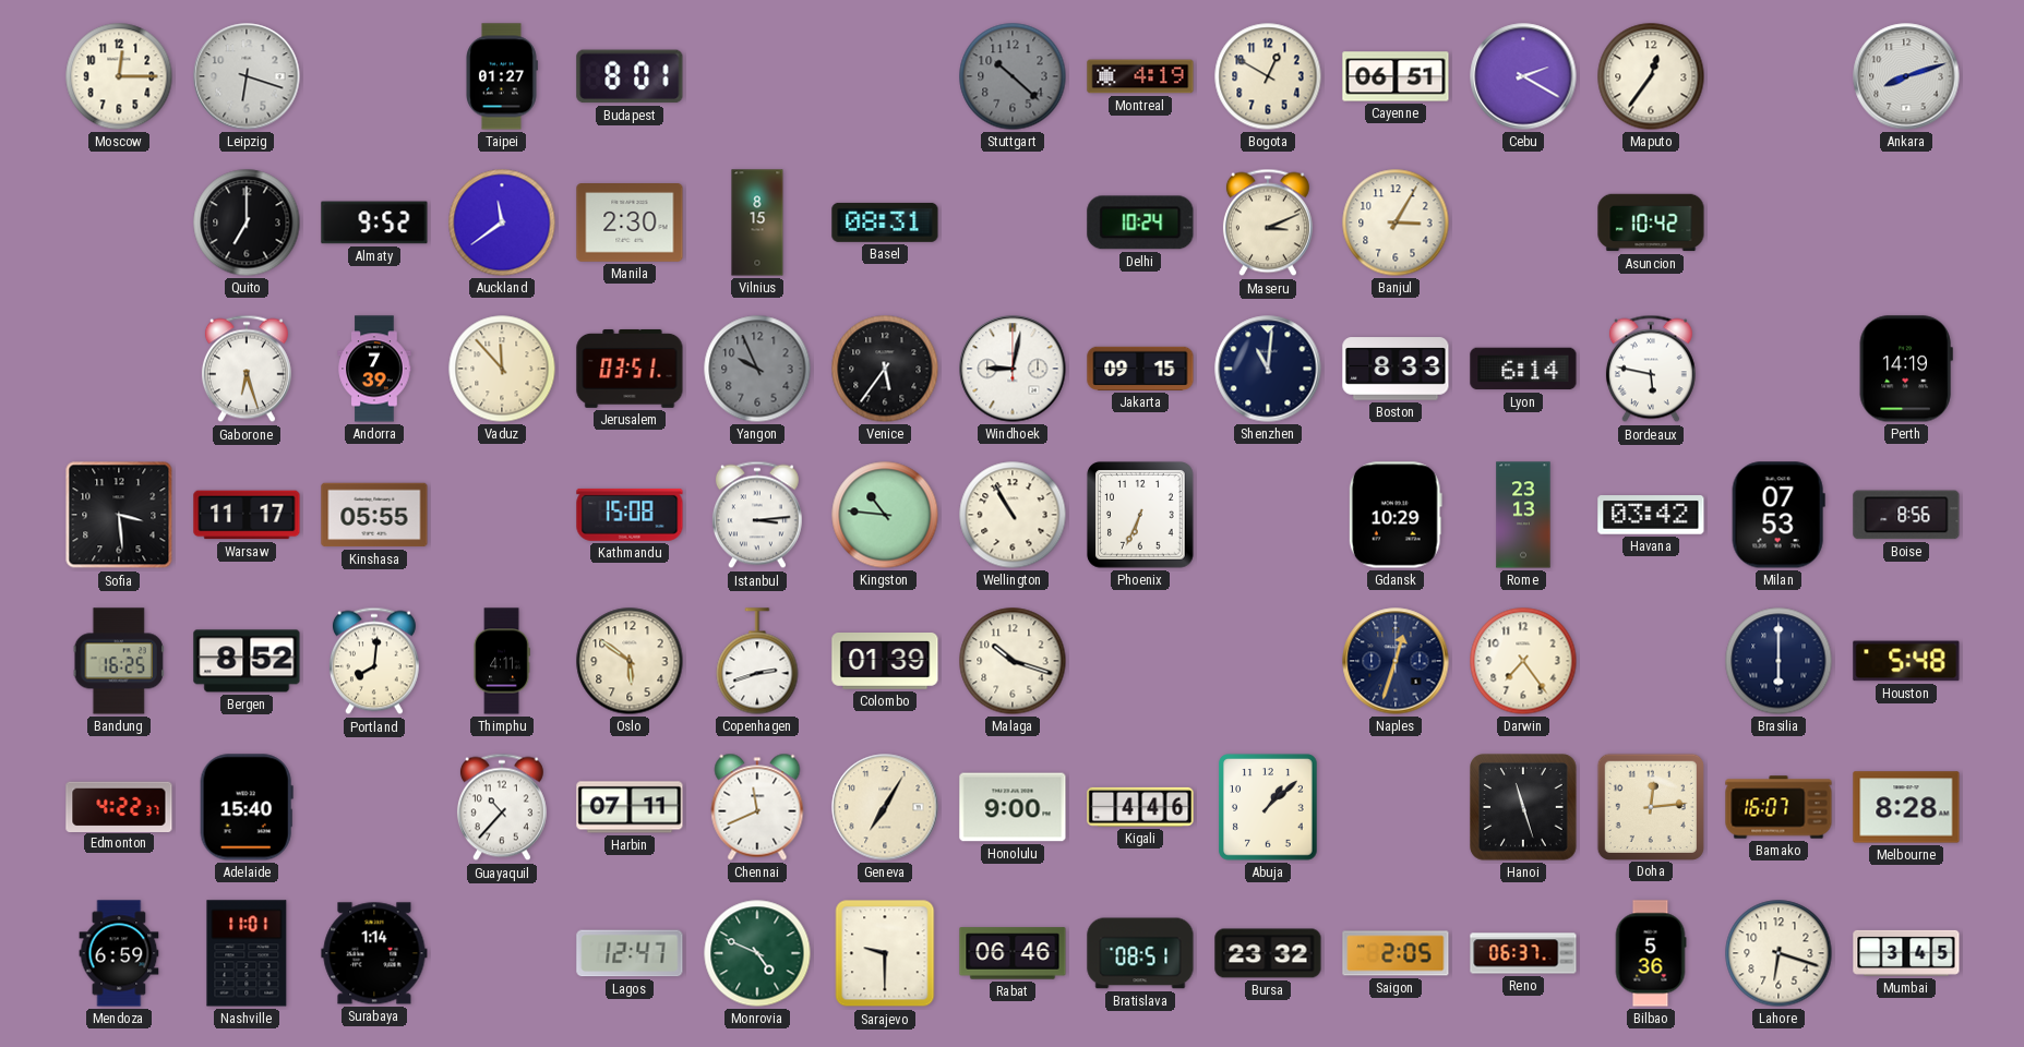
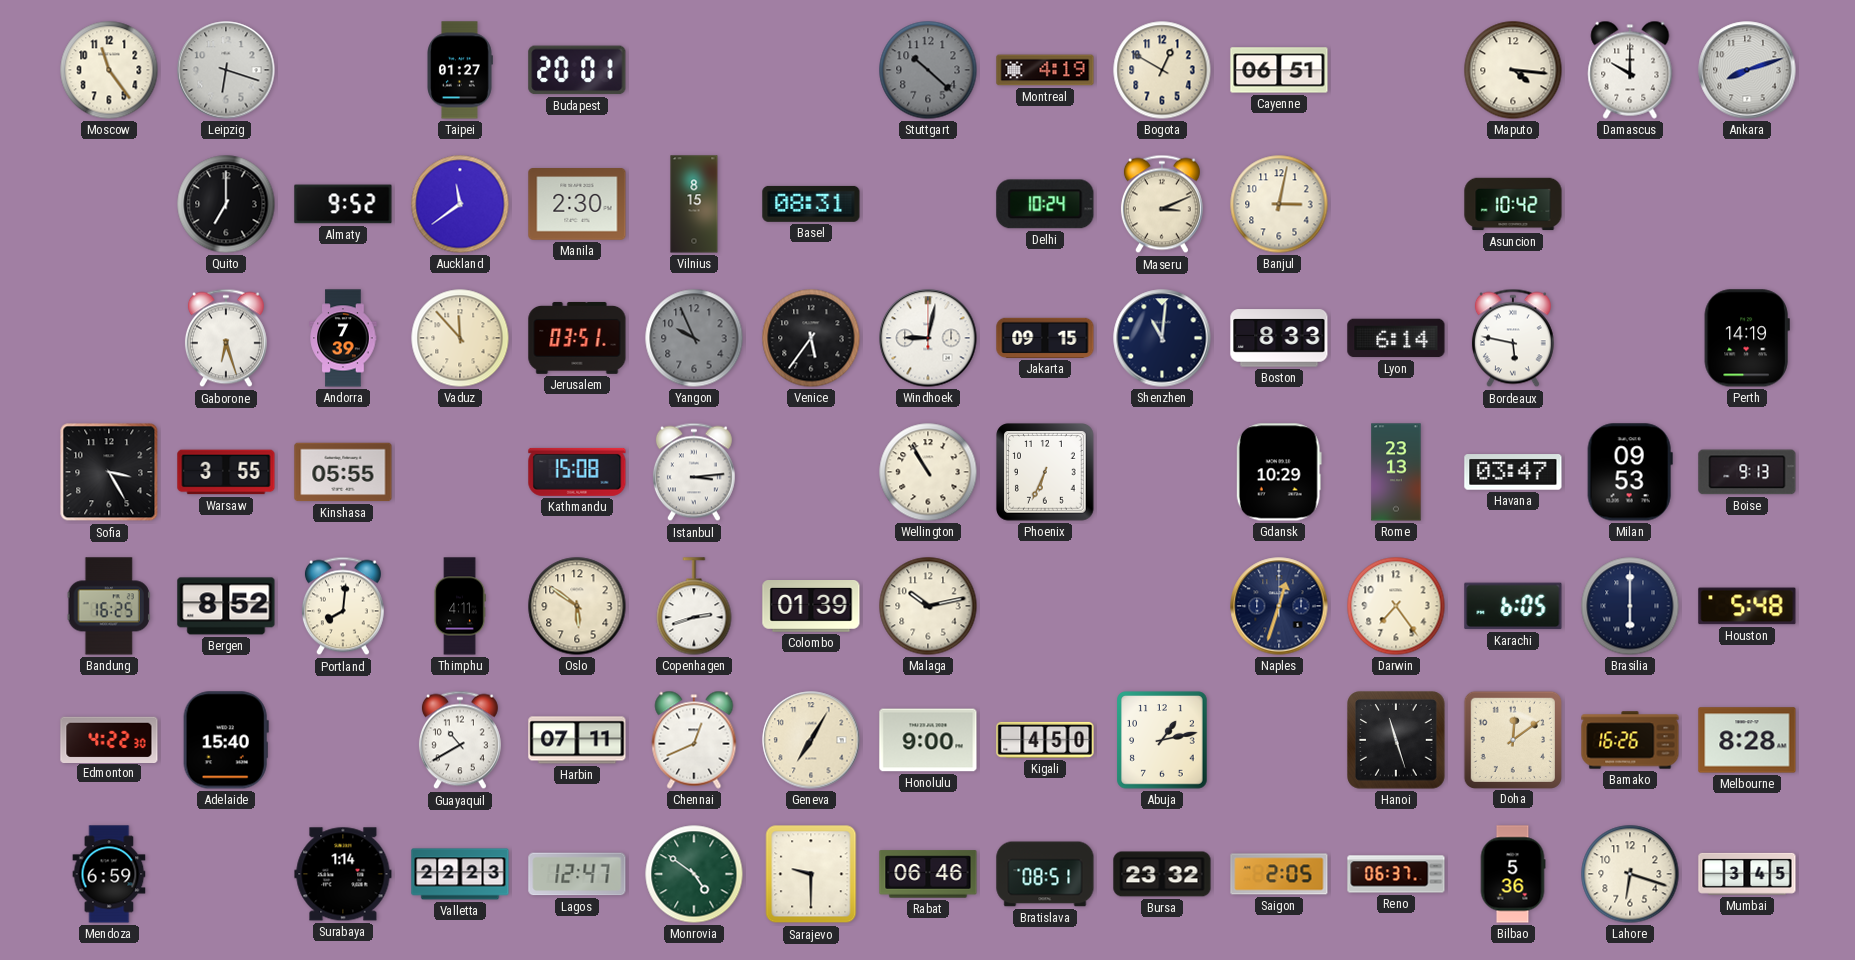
Moscow: 12:15 -> 11:24 (109, 70)
Budapest: 8:01 -> 20:01 (577, 70)
Cebu: 2:20 -> none (1523, 76)
Maputo: 12:36 -> 4:16 (1513, 70)
Damascus: none -> 10:00 (1630, 70)
Banjul: 3:05 -> 3:02 (1279, 204)
Sofia: 3:29 -> 3:25 (109, 472)
Warsaw: 11:17 -> 3:55 (226, 472)
Kingston: 10:46 -> none (885, 515)
Havana: 03:42 -> 03:47 (1513, 472)
Milan: 07:53 -> 09:53 (1630, 472)
Boise: 8:56 -> 9:13 (1747, 472)
Malaga: 10:18 -> 10:13 (928, 606)
Karachi: none -> 6:05 (1513, 606)
Edmonton: 4:22:37 -> 4:22:30 (109, 739)
Guayaquil: 10:37 -> 10:40 (460, 740)
Chennai: 11:41 -> 12:41 (694, 740)
Kigali: 4:46 -> 4:50 (1045, 740)
Abuja: 1:08 -> 1:13 (1163, 740)
Doha: 12:14 -> 12:09 (1512, 739)
Bamako: 16:07 -> 16:26 (1630, 740)
Nashville: 11:01 -> none (247, 953)
Valletta: none -> 22:23 (460, 874)
Monrovia: 4:49 -> 4:51 (694, 874)
